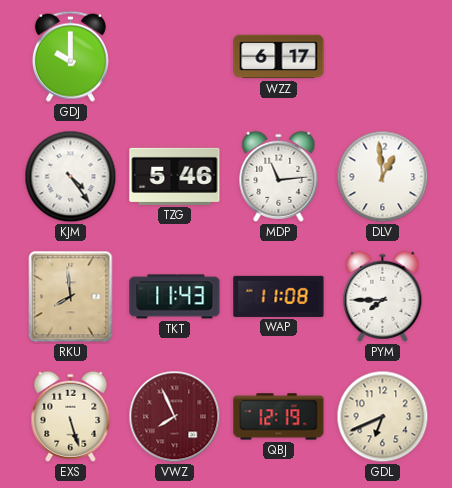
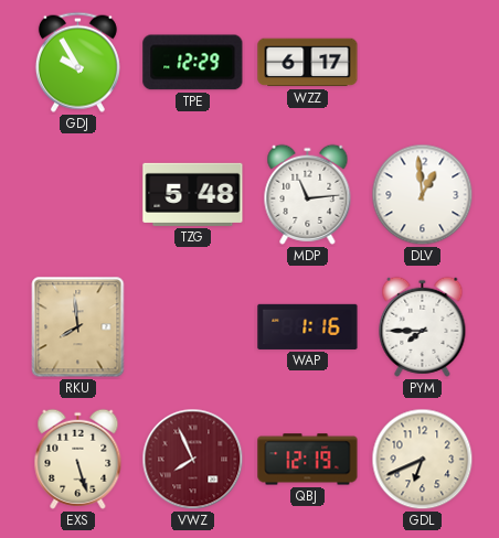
GDJ: 10:00 -> 9:55 (77, 62)
TPE: none -> 12:29 (193, 63)
KJM: 4:24 -> none (71, 177)
TZG: 5:46 -> 5:48 (193, 194)
TKT: 11:43 -> none (175, 297)
WAP: 11:08 -> 1:16 (308, 326)
